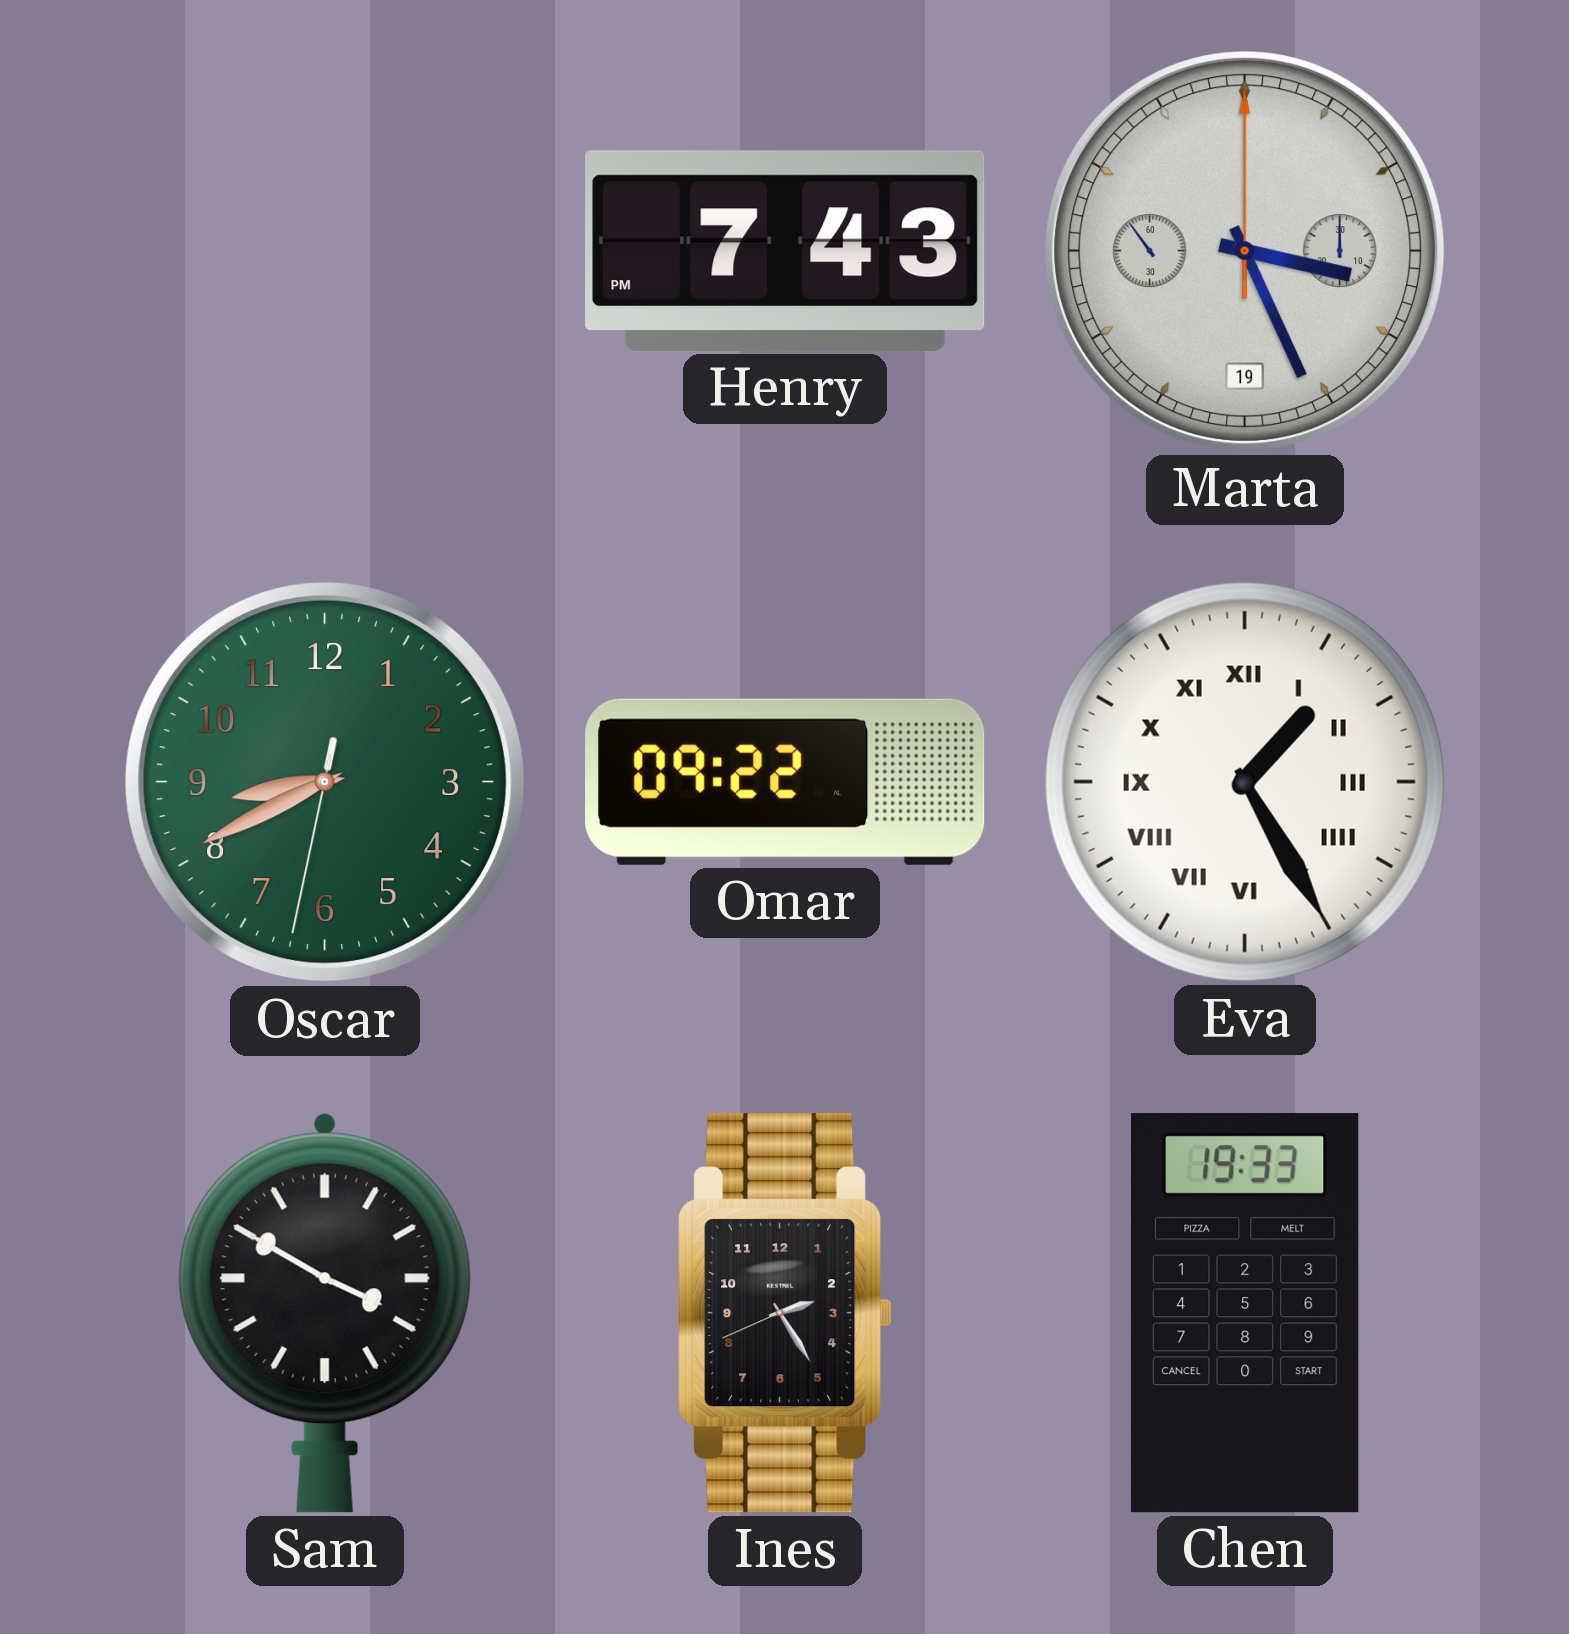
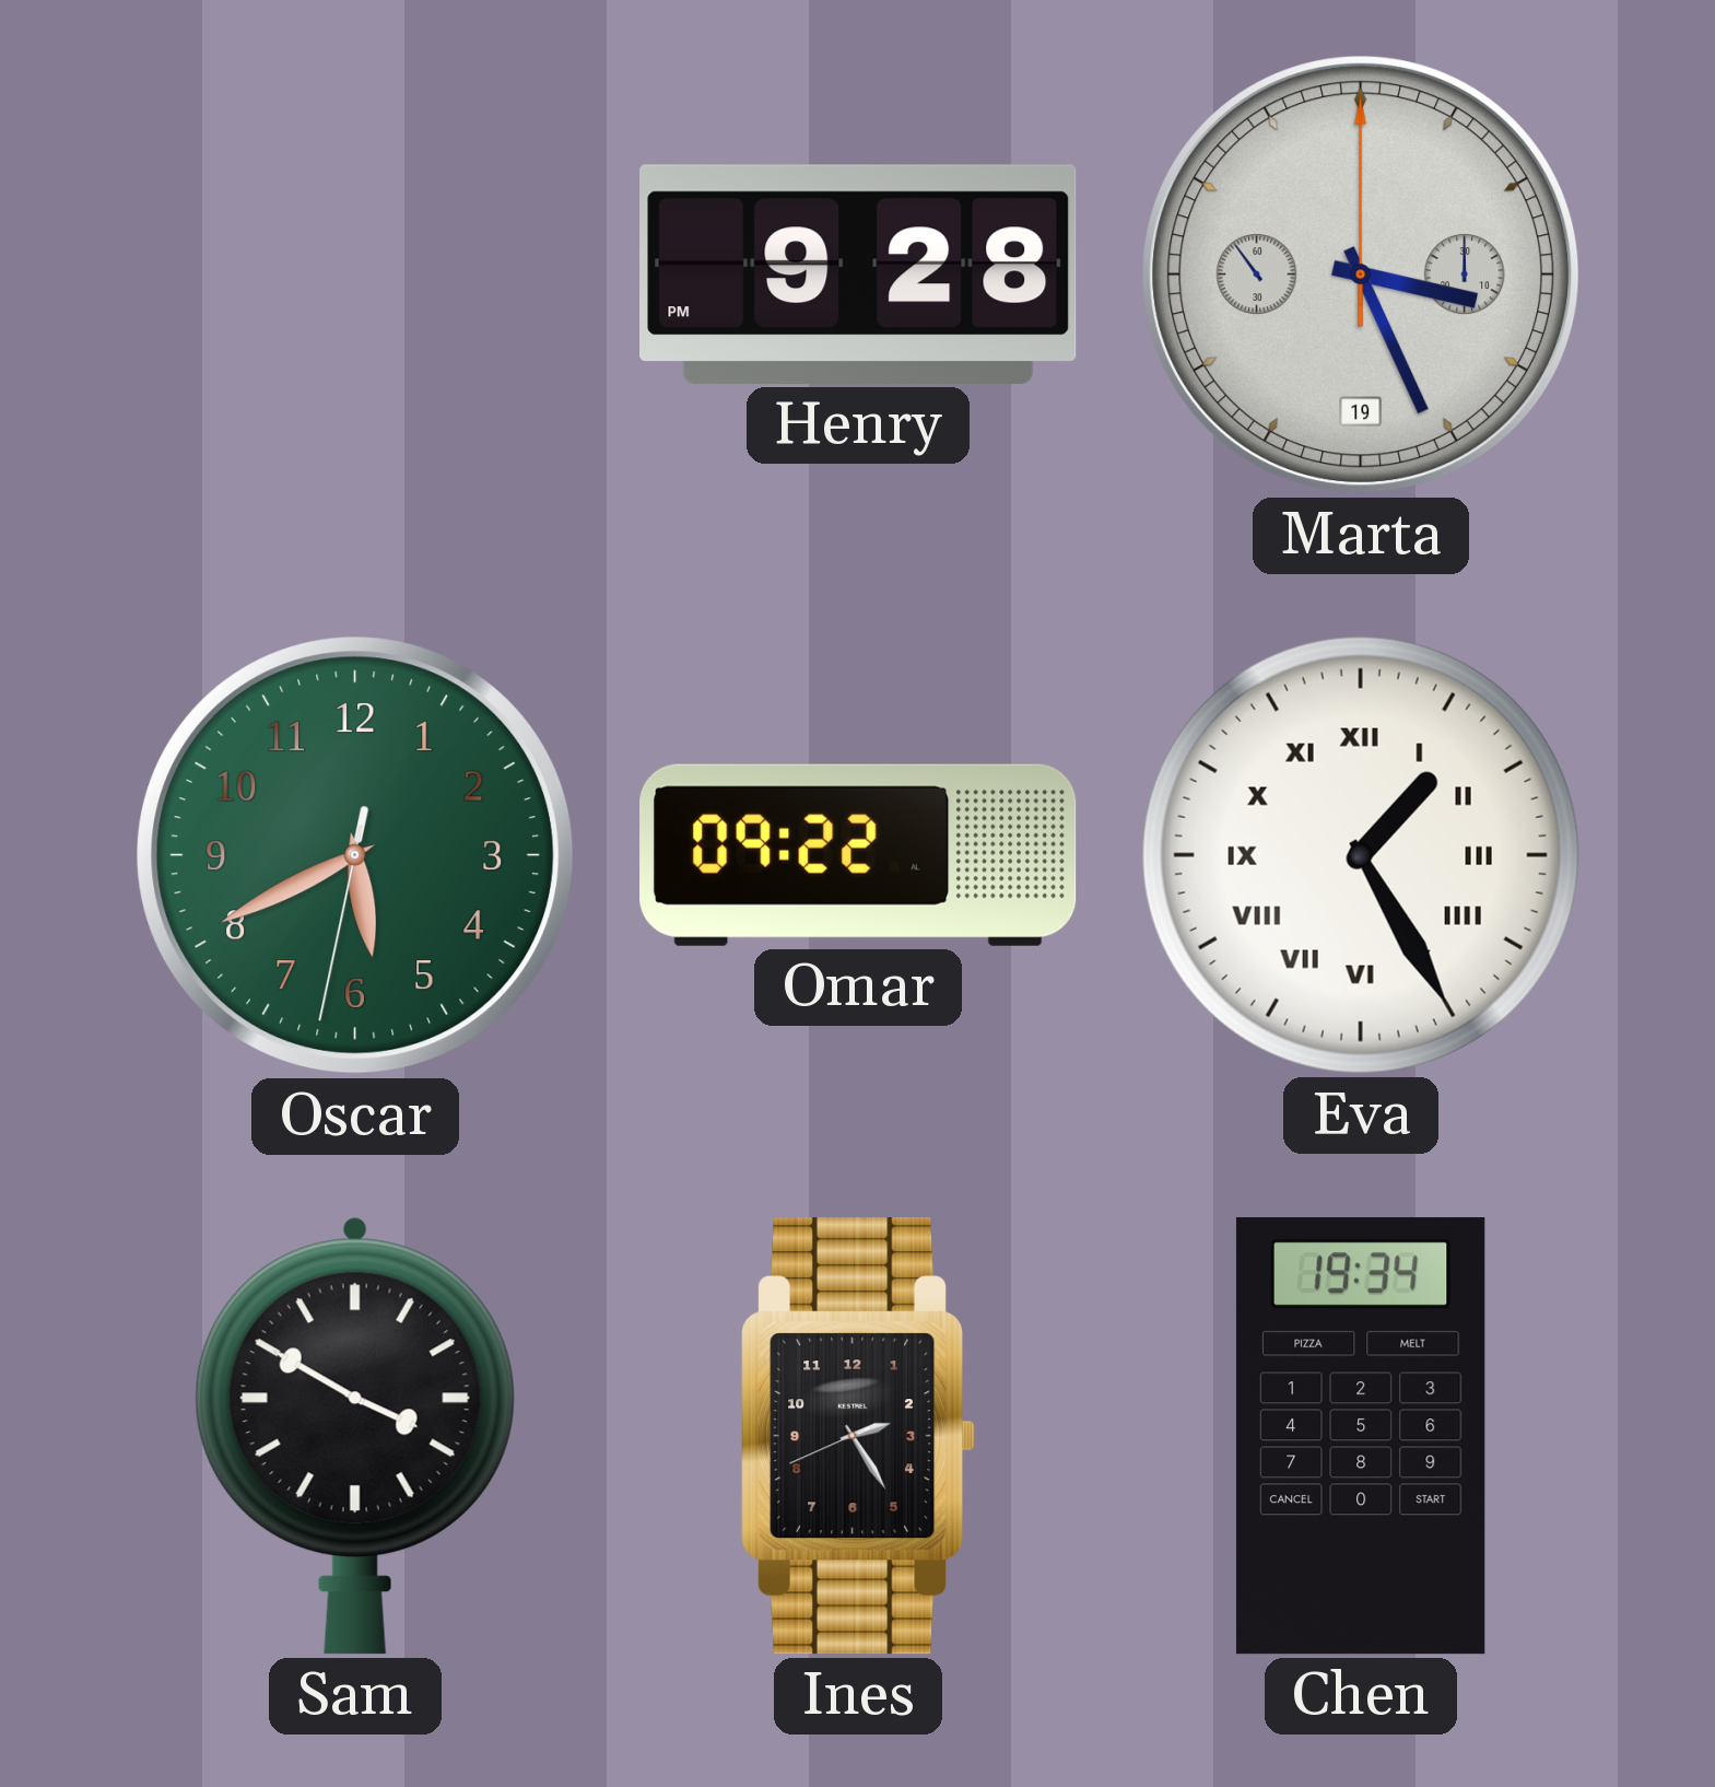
Henry: 7:43 -> 9:28 (858, 275)
Oscar: 8:40 -> 5:40 (355, 855)
Chen: 19:33 -> 19:34 (1361, 1436)
